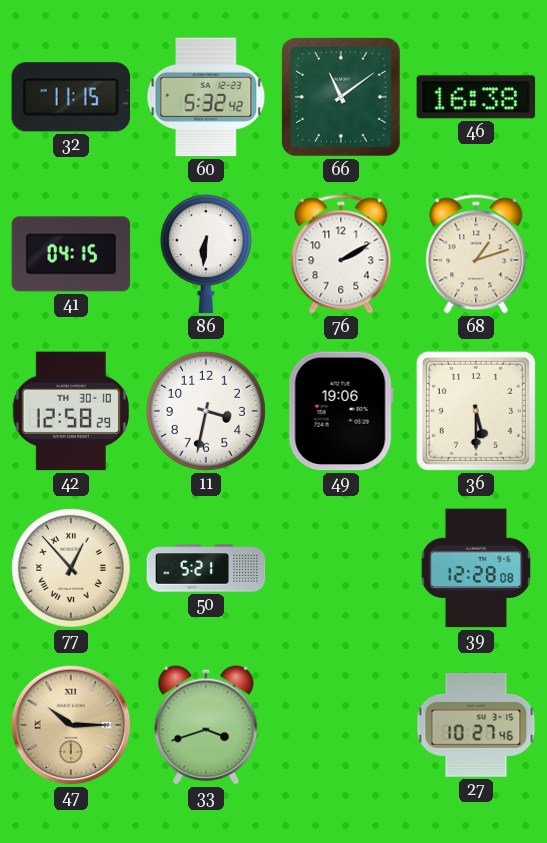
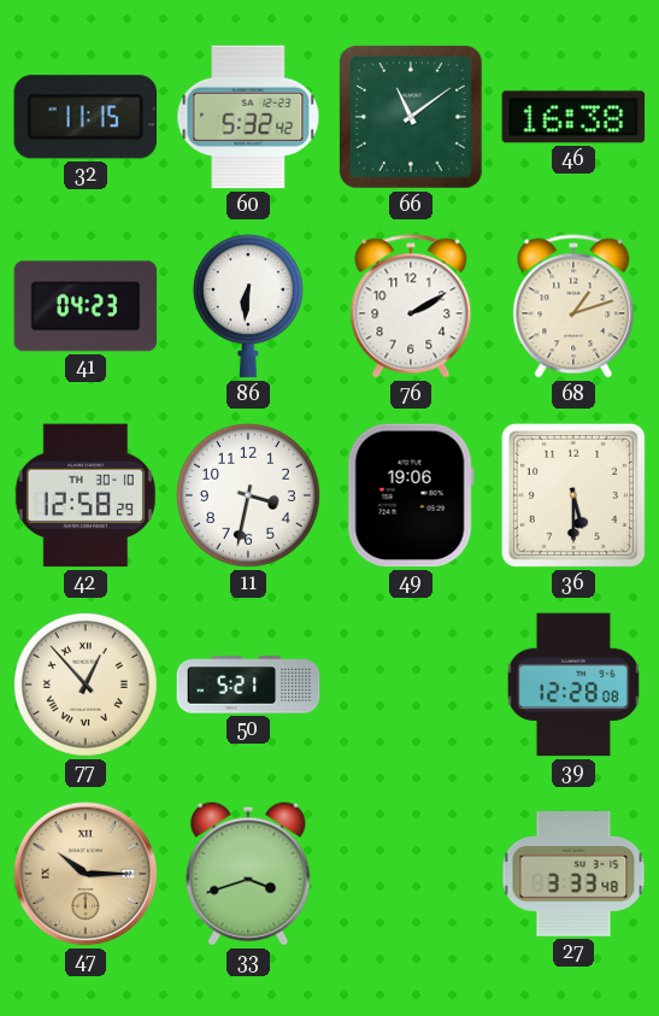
41: 04:15 -> 04:23 (86, 306)
27: 10:27 -> 3:33 (573, 875)
